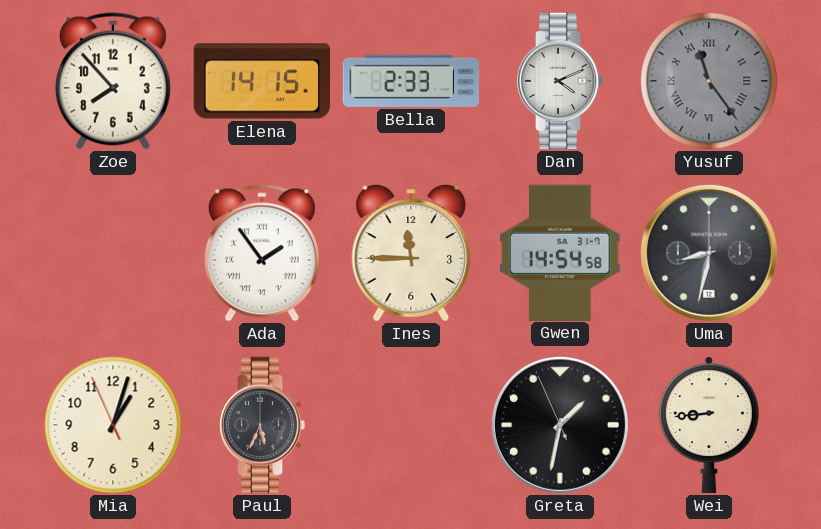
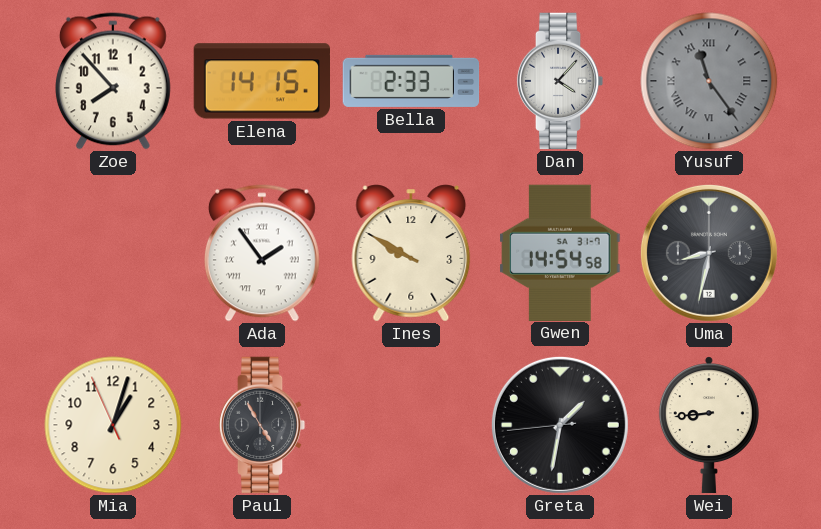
Dan: 4:11 -> 4:07 (560, 81)
Ines: 11:45 -> 9:50 (411, 253)
Paul: 5:34 -> 4:55 (262, 425)
Greta: 1:31:56 -> 1:31:44 (560, 425)
